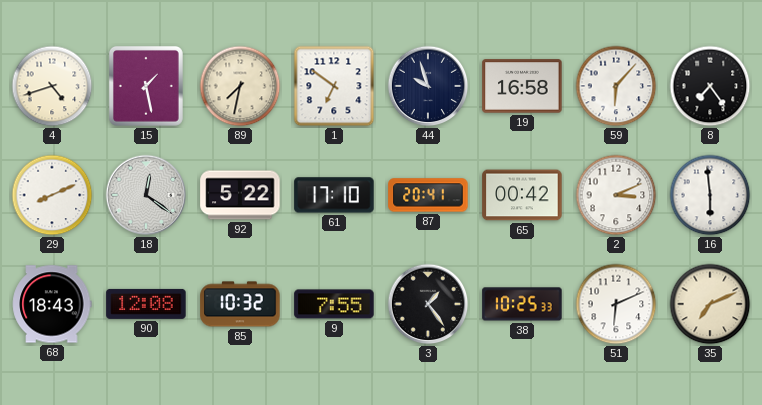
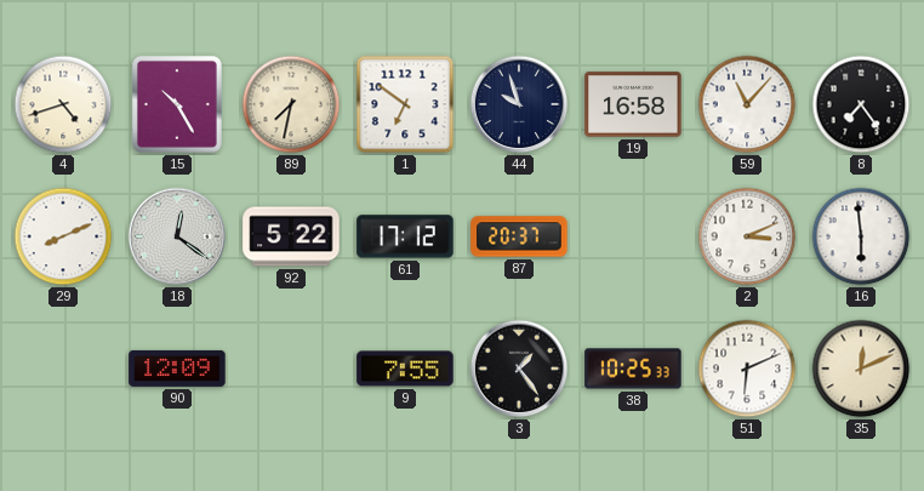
15: 1:28 -> 10:25 (177, 104)
59: 6:07 -> 11:07 (747, 104)
61: 17:10 -> 17:12 (405, 236)
87: 20:41 -> 20:37 (519, 236)
65: 00:42 -> none (522, 195)
68: 18:43 -> none (52, 304)
90: 12:08 -> 12:09 (177, 369)
85: 10:32 -> none (240, 304)
35: 7:11 -> 12:11 (861, 369)
